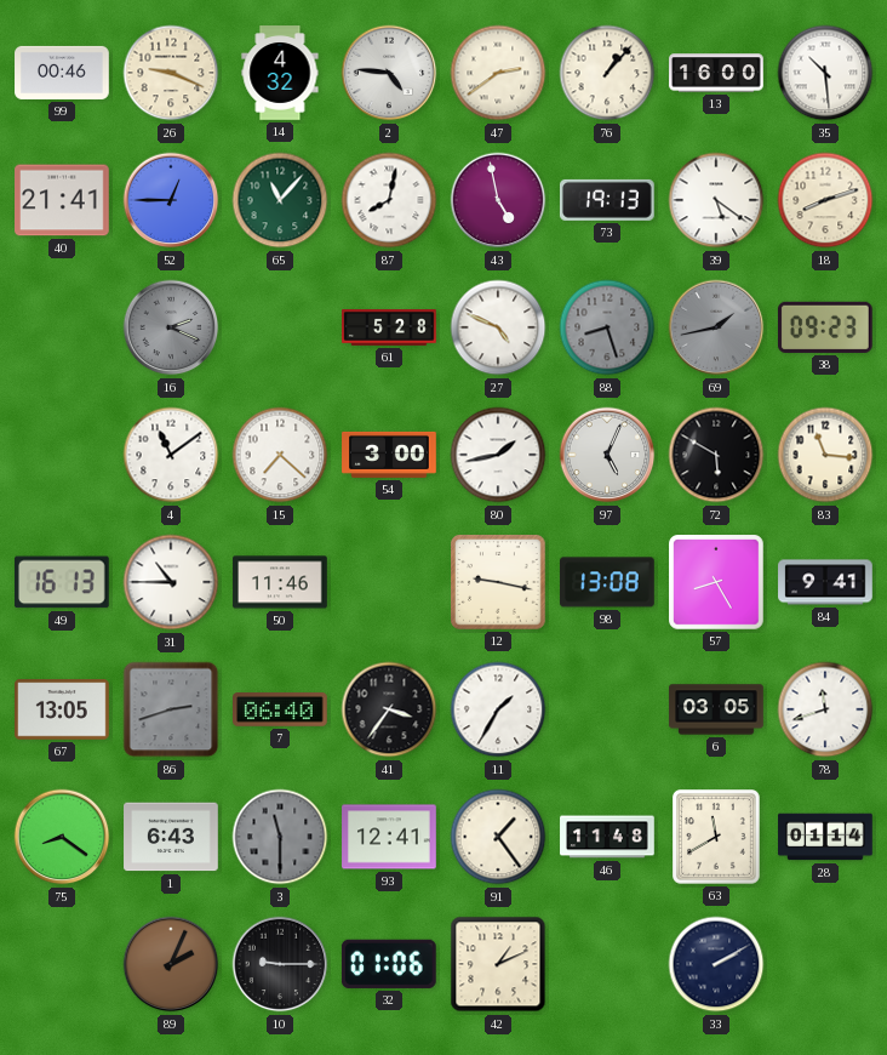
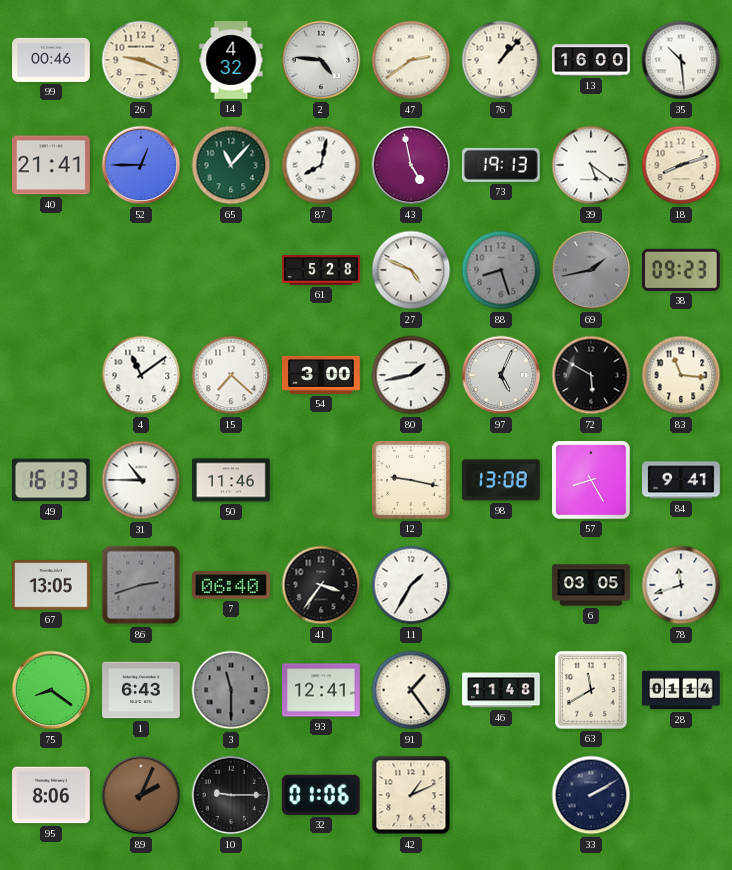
16: 2:19 -> none (171, 327)
95: none -> 8:06 (51, 795)
